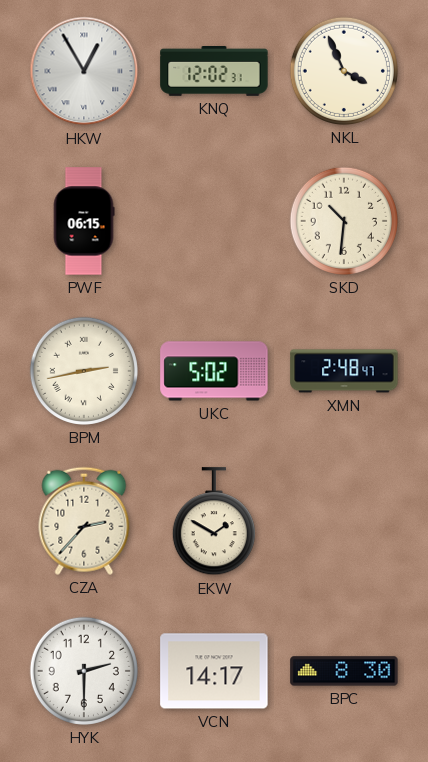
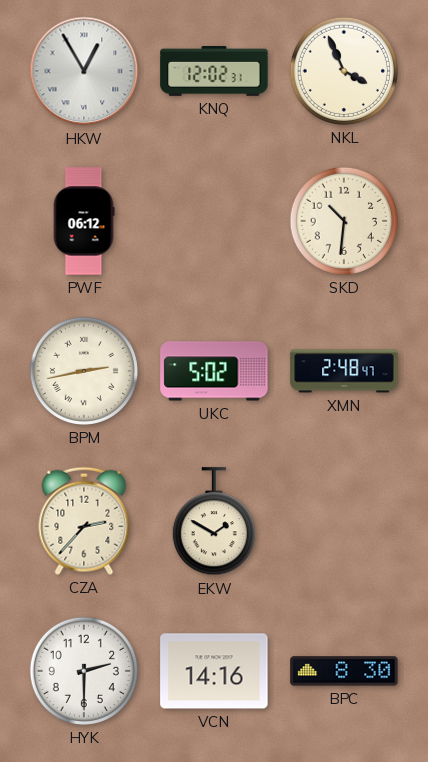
PWF: 06:15 -> 06:12 (84, 221)
VCN: 14:17 -> 14:16 (214, 671)
